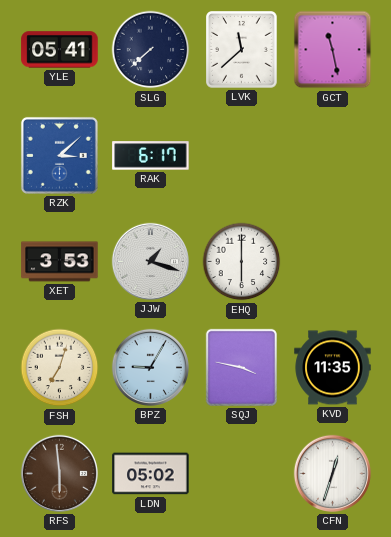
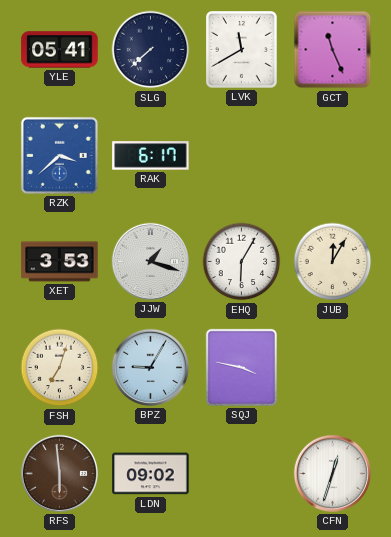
LVK: 11:38 -> 11:40 (242, 50)
GCT: 11:28 -> 11:26 (333, 50)
RZK: 3:08 -> 3:38 (59, 155)
EHQ: 6:00 -> 6:05 (242, 262)
JUB: none -> 12:05 (333, 262)
KVD: 11:35 -> none (333, 368)
LDN: 05:02 -> 09:02 (151, 474)
